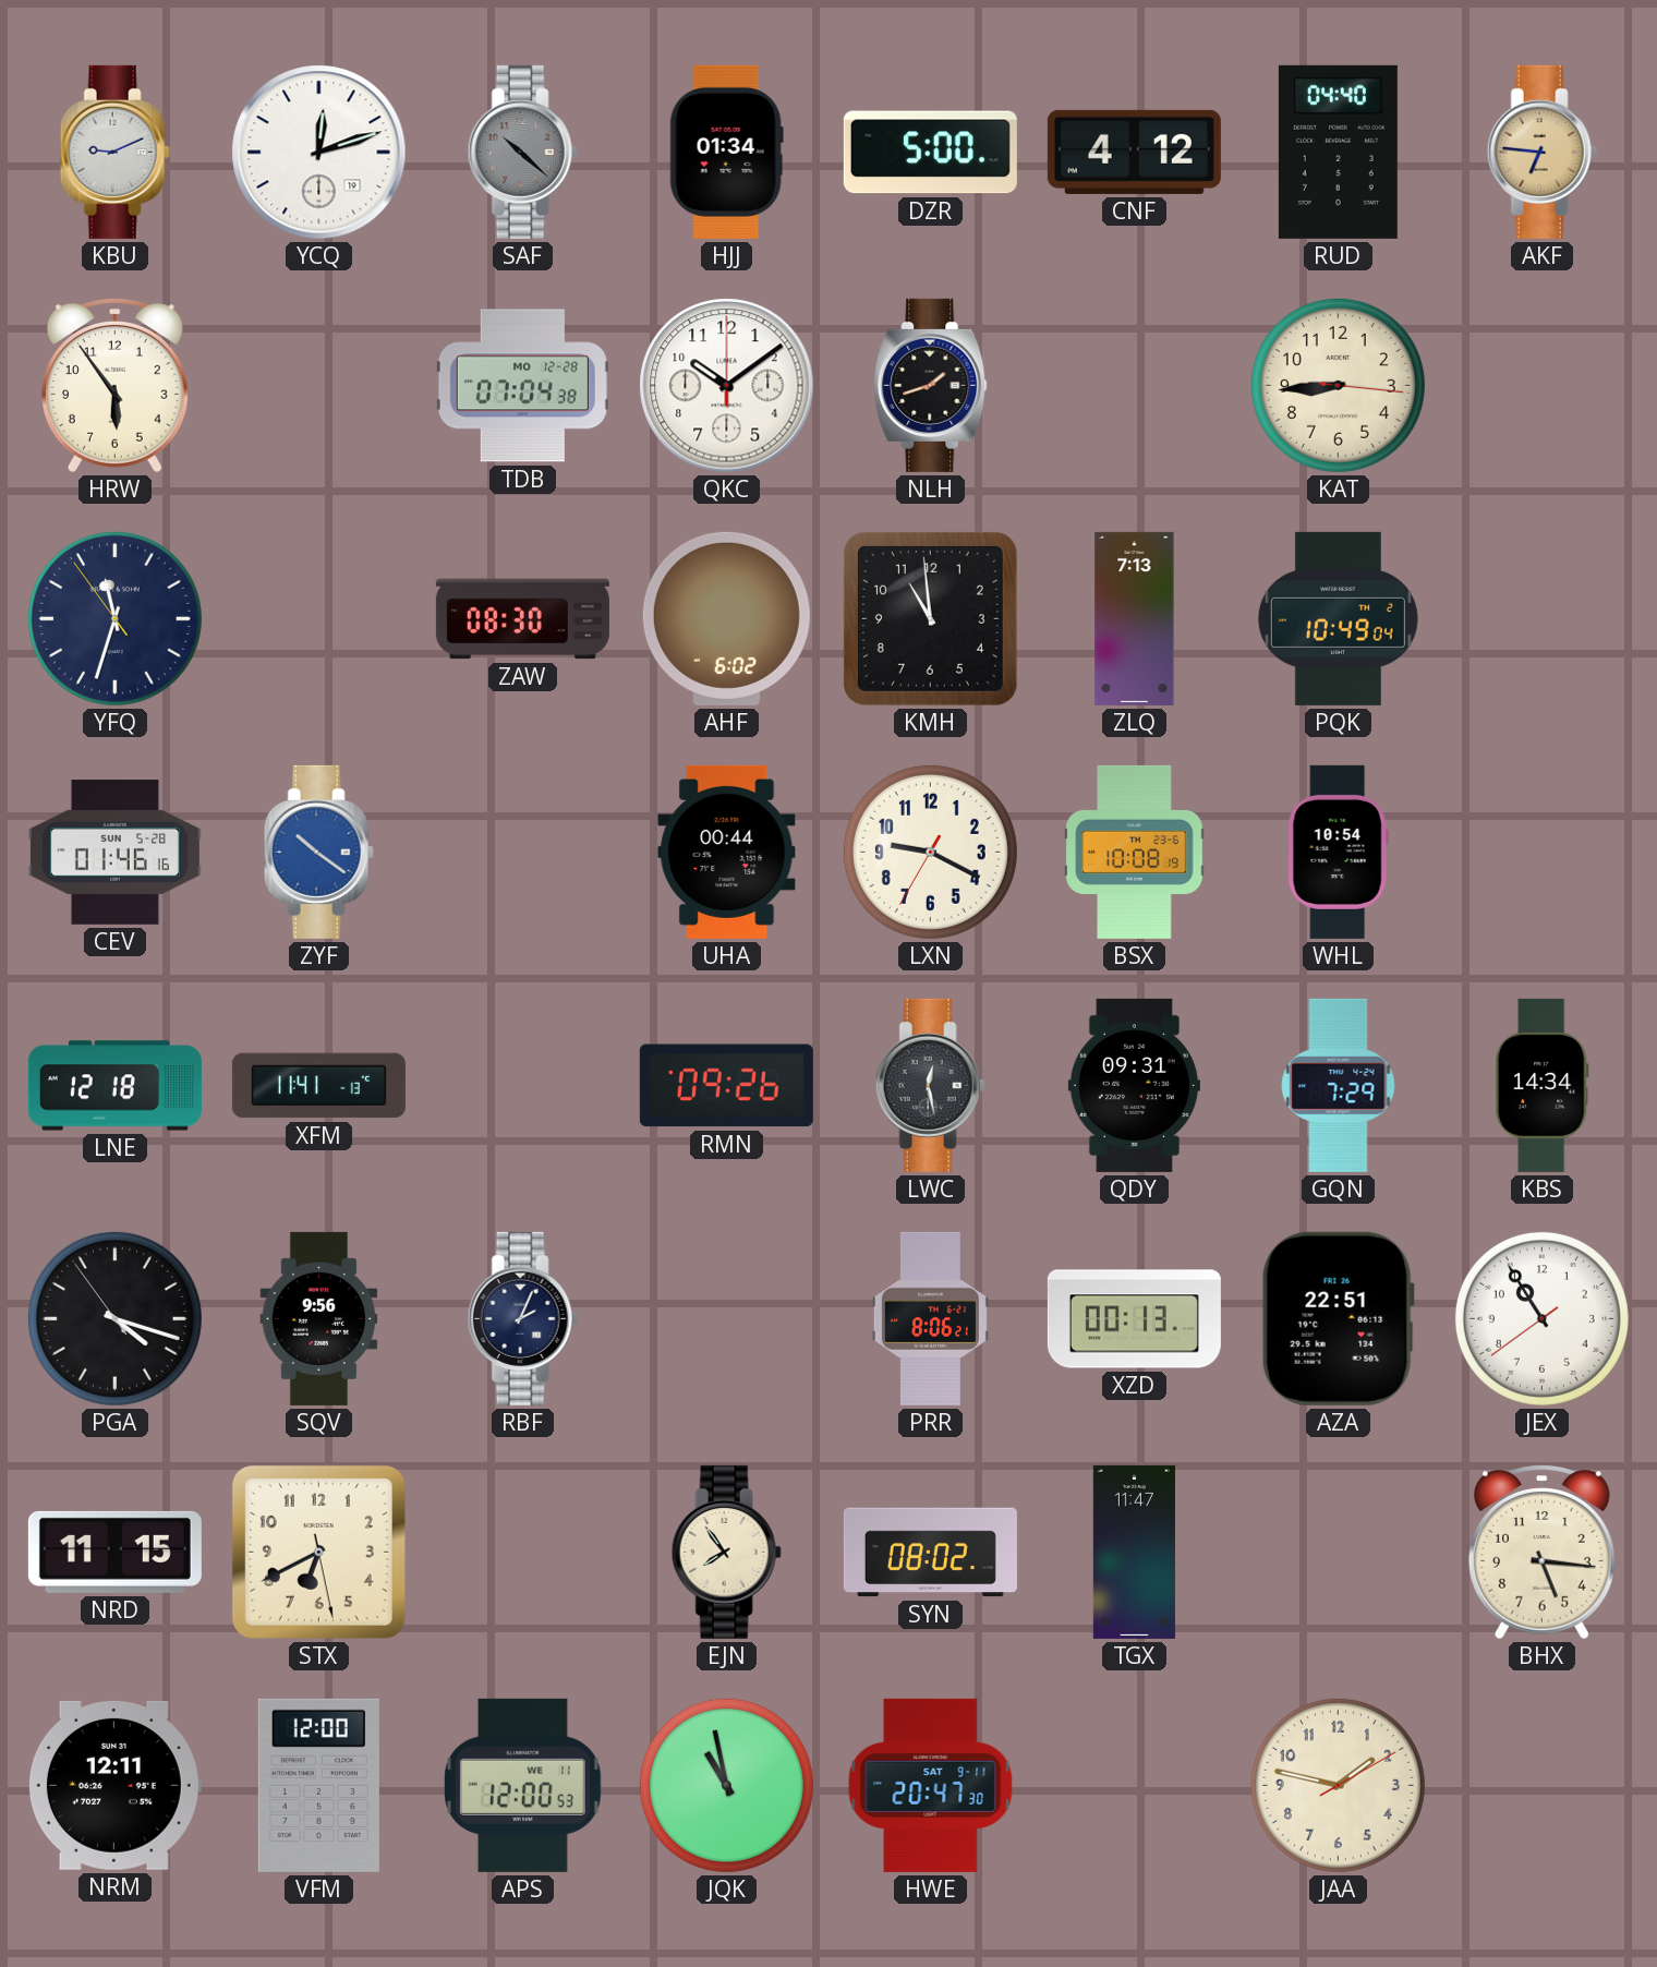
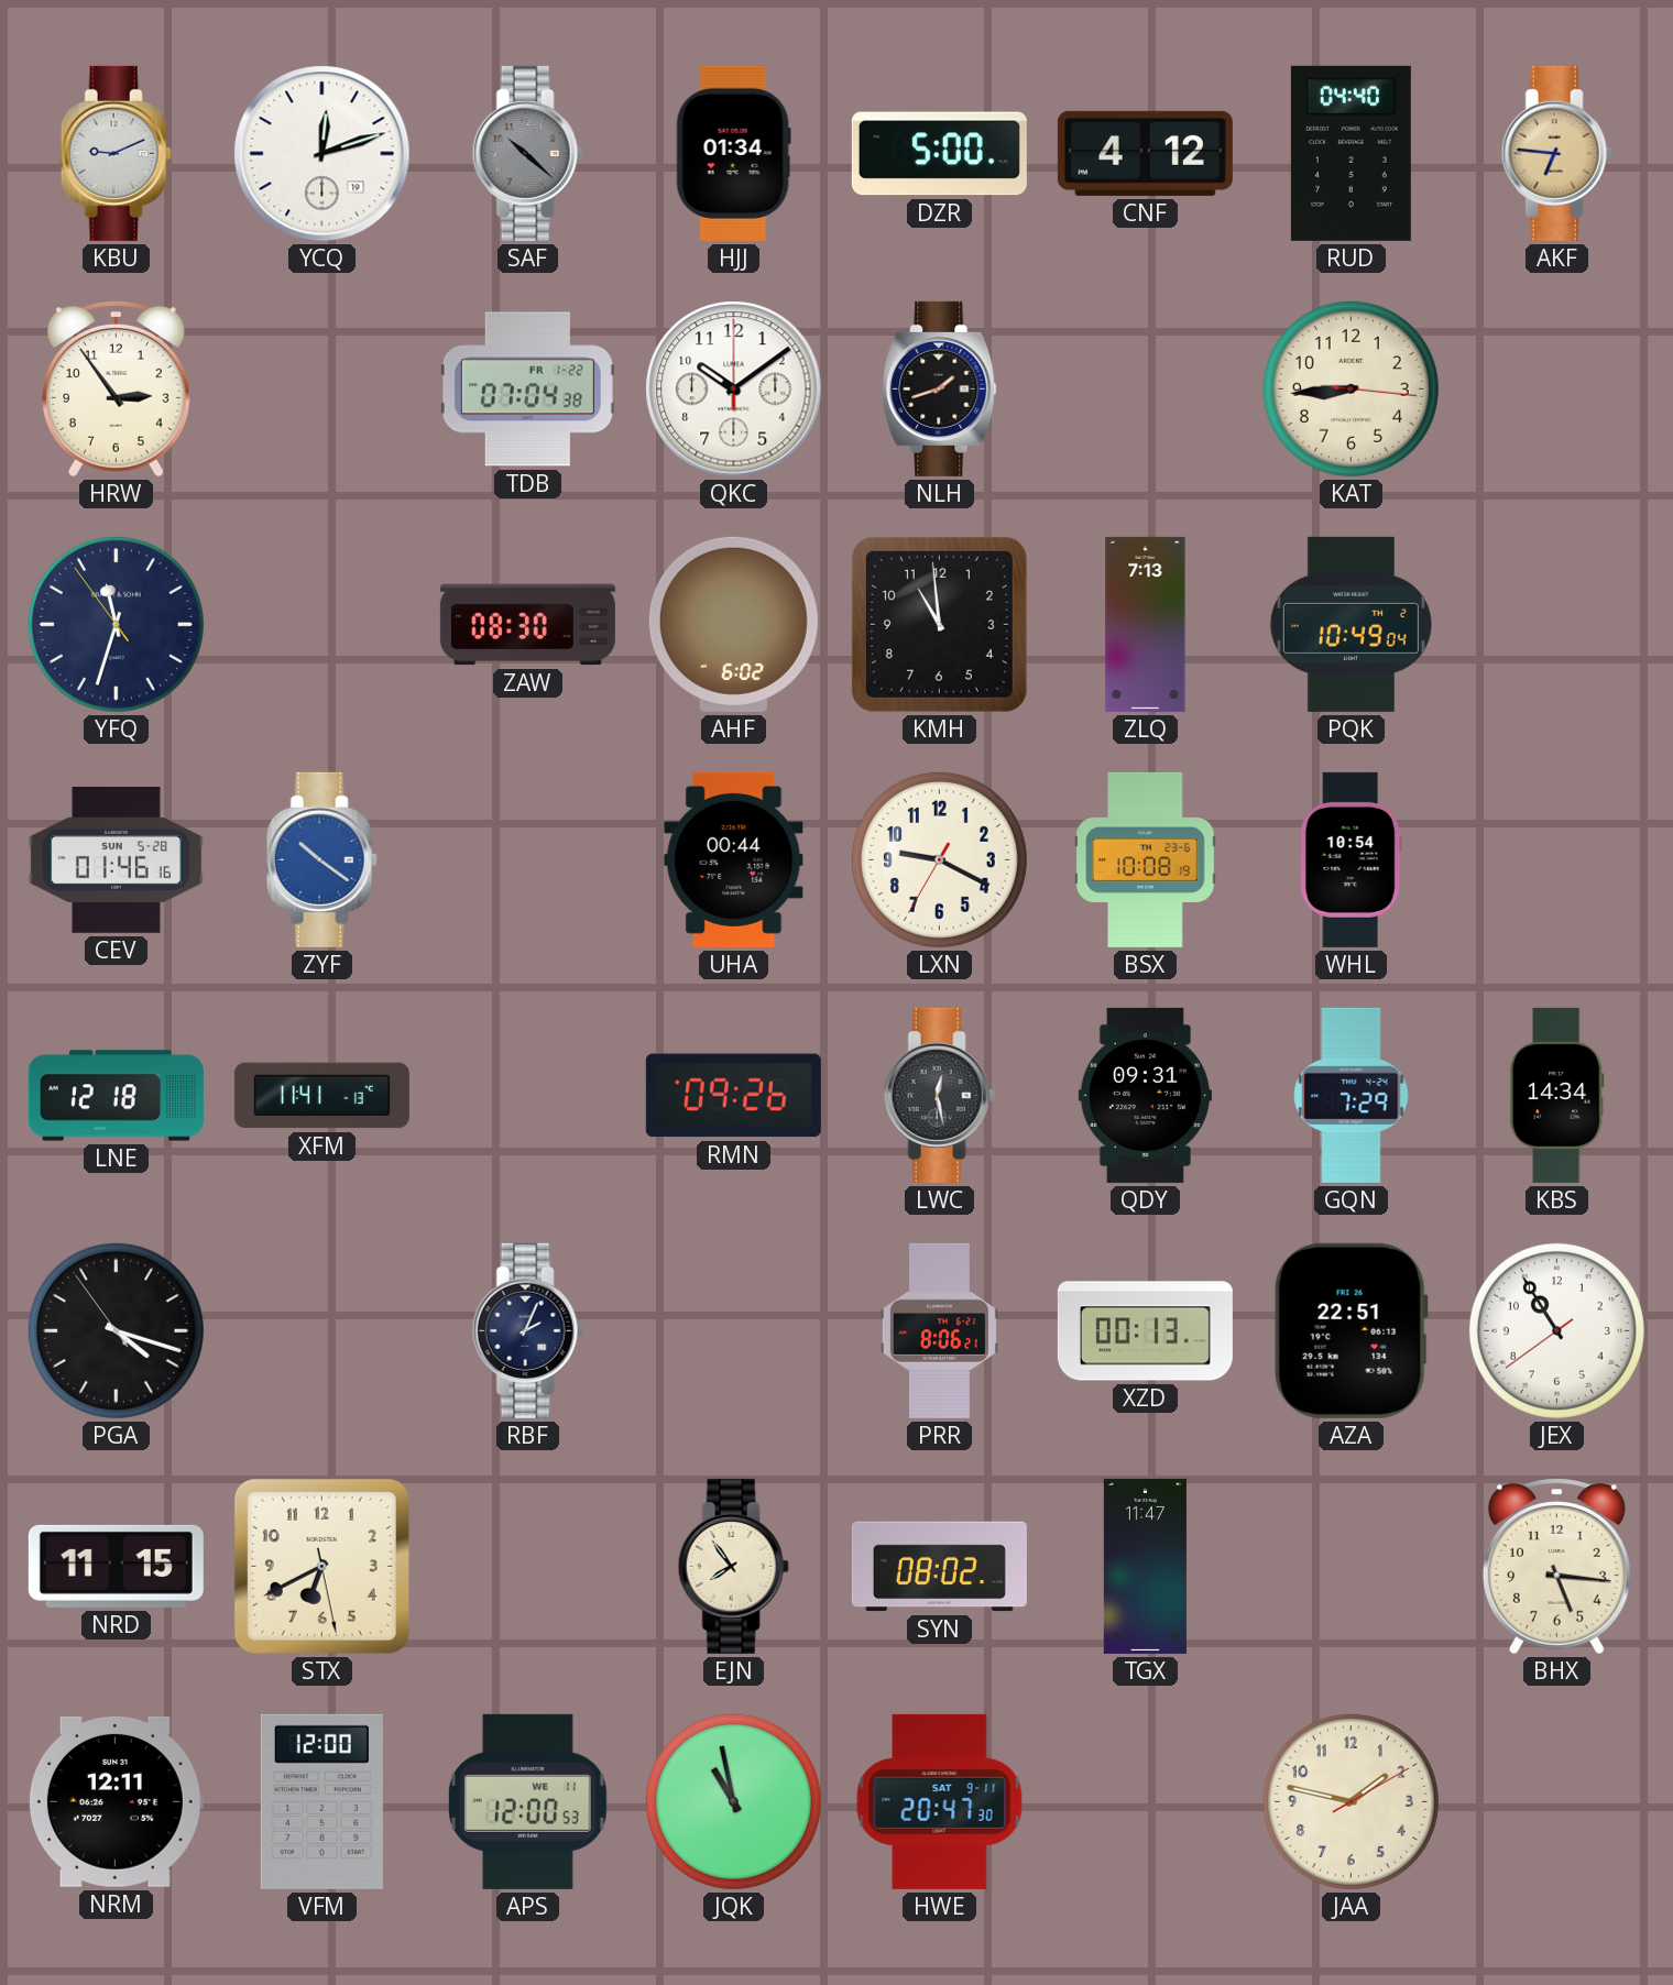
HRW: 5:54 -> 2:54 (116, 390)
TDB date: MO 12-28 -> FR 1-22 (527, 390)
SQV: 9:56 -> none (319, 1318)
